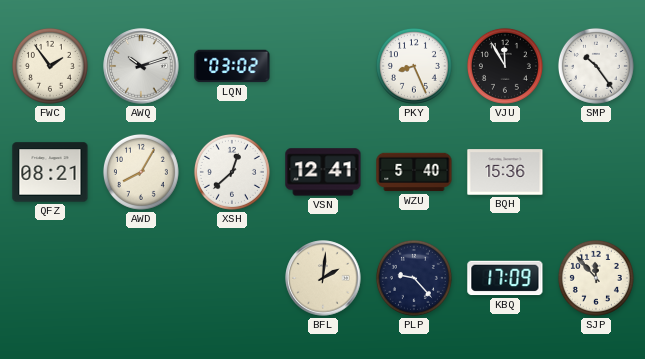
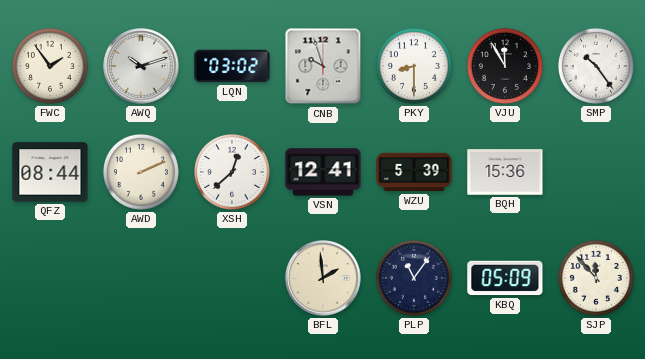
CNB: none -> 9:57 (323, 66)
PKY: 8:26 -> 8:30 (414, 66)
QFZ: 08:21 -> 08:44 (50, 172)
AWD: 8:05 -> 2:11 (141, 172)
WZU: 5:40 -> 5:39 (414, 172)
BFL: 2:01 -> 1:59 (323, 278)
PLP: 9:23 -> 11:06 (414, 278)
KBQ: 17:09 -> 05:09 (505, 278)
